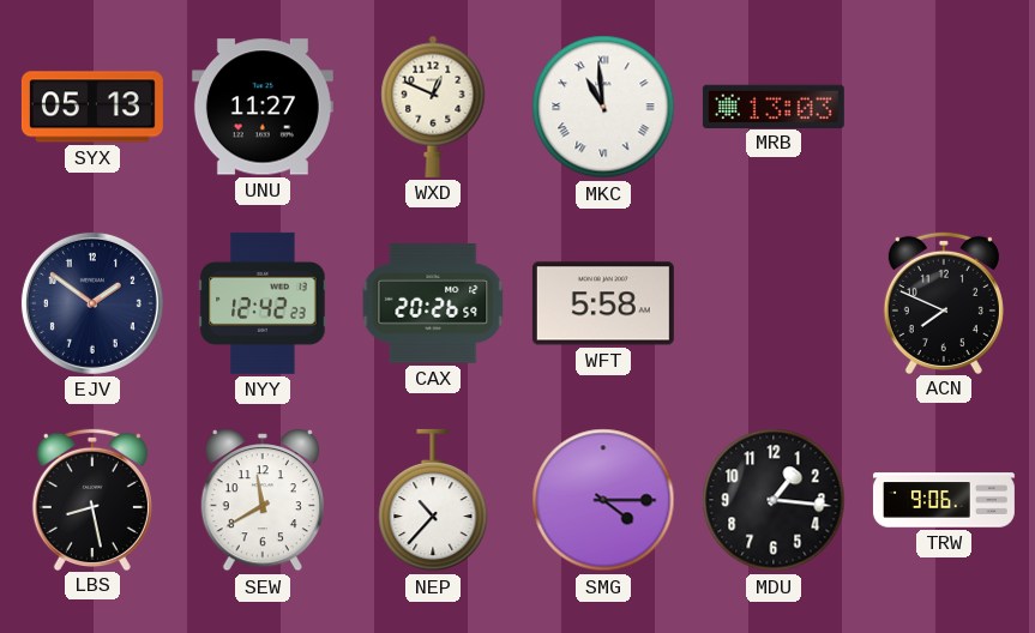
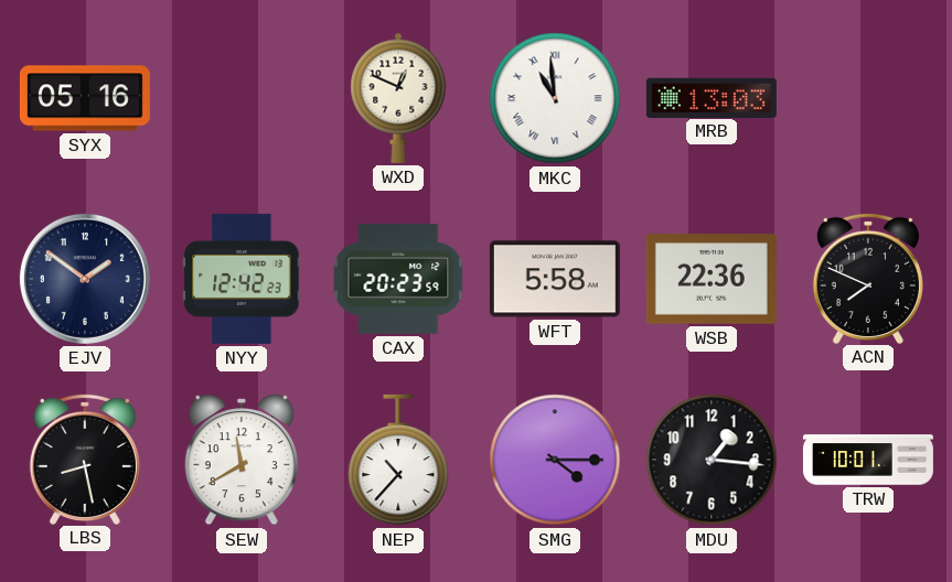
SYX: 05:13 -> 05:16 (85, 98)
UNU: 11:27 -> none (263, 107)
CAX: 20:26 -> 20:23 (398, 280)
WSB: none -> 22:36 (712, 279)
TRW: 9:06 -> 10:01 (868, 460)
